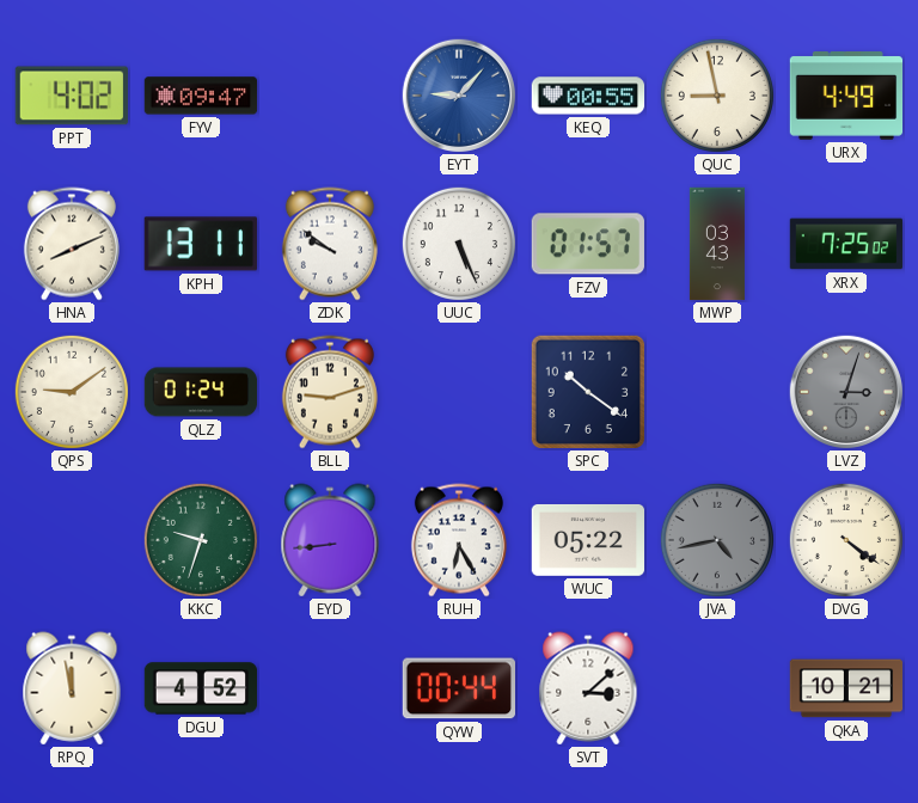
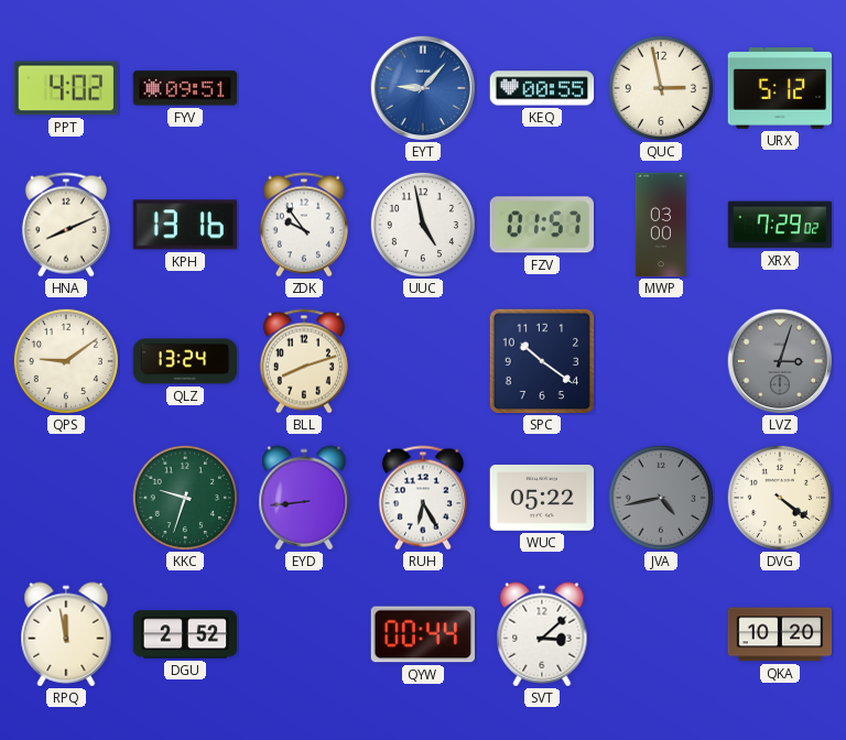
FYV: 09:47 -> 09:51 (185, 88)
QUC: 8:58 -> 2:58 (661, 88)
URX: 4:49 -> 5:12 (780, 89)
KPH: 13:11 -> 13:16 (185, 225)
ZDK: 9:51 -> 9:54 (304, 225)
UUC: 5:26 -> 4:58 (423, 225)
MWP: 03:43 -> 03:00 (661, 225)
XRX: 7:25 -> 7:29 (780, 225)
QLZ: 01:24 -> 13:24 (185, 361)
BLL: 9:12 -> 8:12 (304, 361)
DGU: 4:52 -> 2:52 (185, 634)
QKA: 10:21 -> 10:20 (780, 634)
